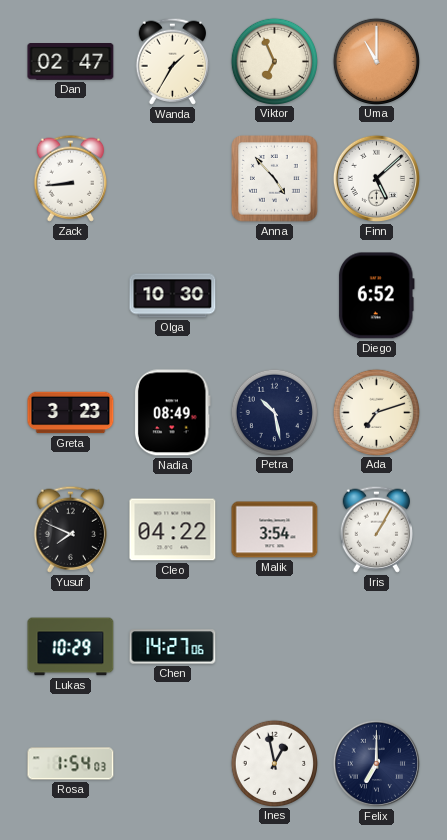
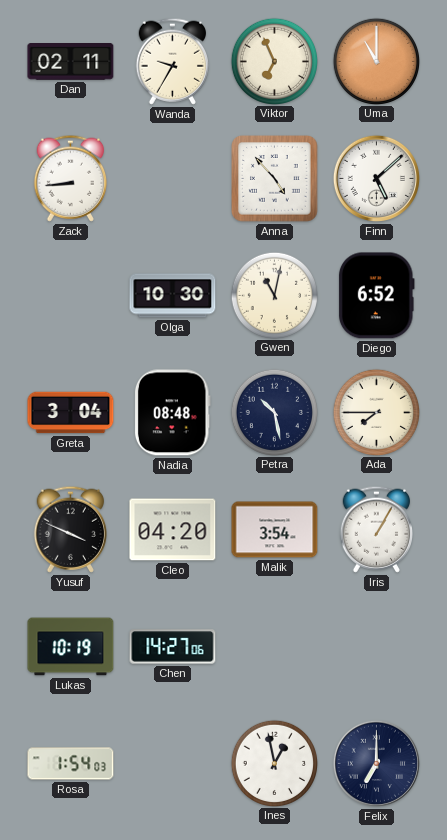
Dan: 02:47 -> 02:11 (71, 62)
Wanda: 1:35 -> 9:35 (172, 61)
Gwen: none -> 11:02 (274, 295)
Greta: 3:23 -> 3:04 (71, 413)
Nadia: 08:49 -> 08:48 (172, 413)
Ada: 7:12 -> 7:45 (376, 412)
Yusuf: 7:49 -> 3:49 (70, 529)
Cleo: 04:22 -> 04:20 (173, 530)
Lukas: 10:29 -> 10:19 (71, 647)
